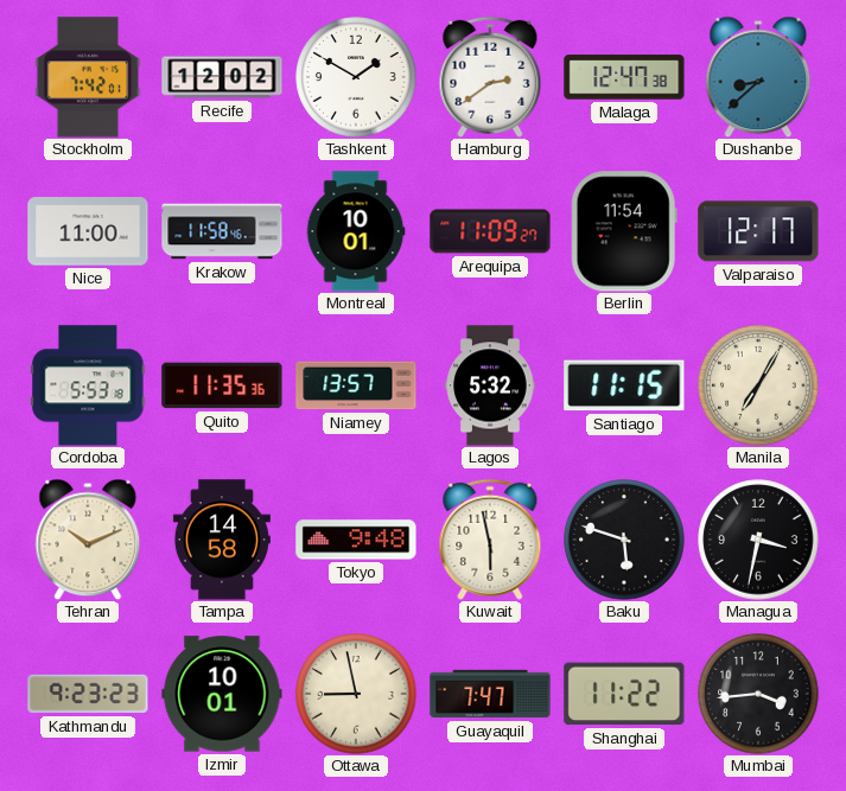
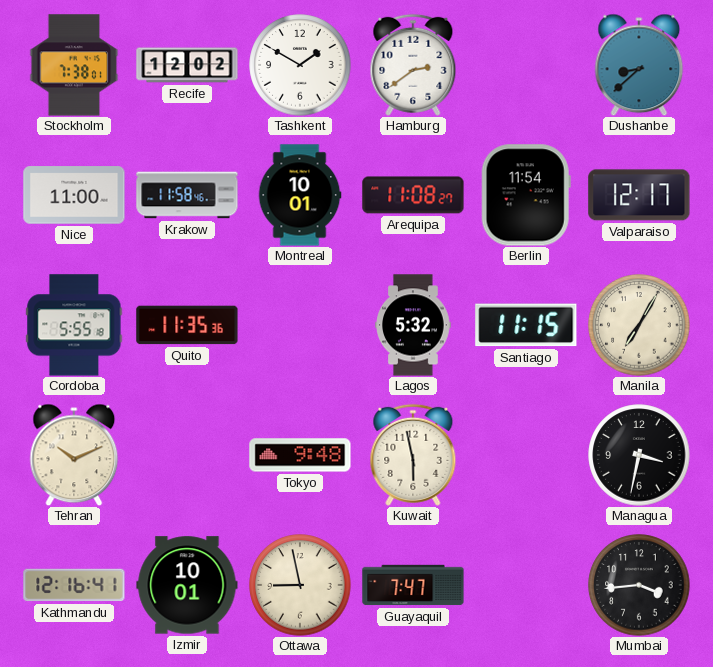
Stockholm: 7:42 -> 7:38 (74, 65)
Malaga: 12:47 -> none (624, 77)
Arequipa: 11:09 -> 11:08 (413, 195)
Cordoba: 5:53 -> 5:55 (74, 325)
Niamey: 13:57 -> none (356, 385)
Tampa: 14:58 -> none (222, 540)
Baku: 5:48 -> none (624, 540)
Kathmandu: 9:23 -> 12:16 (74, 585)
Shanghai: 11:22 -> none (624, 694)
